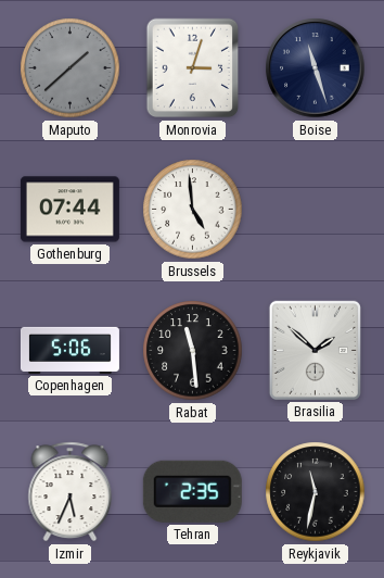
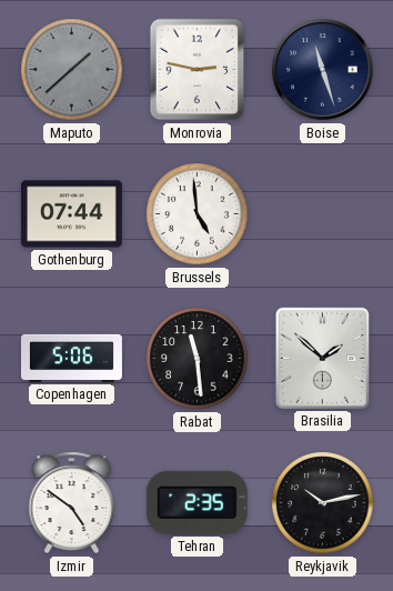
Monrovia: 3:03 -> 2:47 (198, 70)
Izmir: 5:34 -> 4:51 (72, 503)
Reykjavik: 11:32 -> 10:13 (323, 503)
